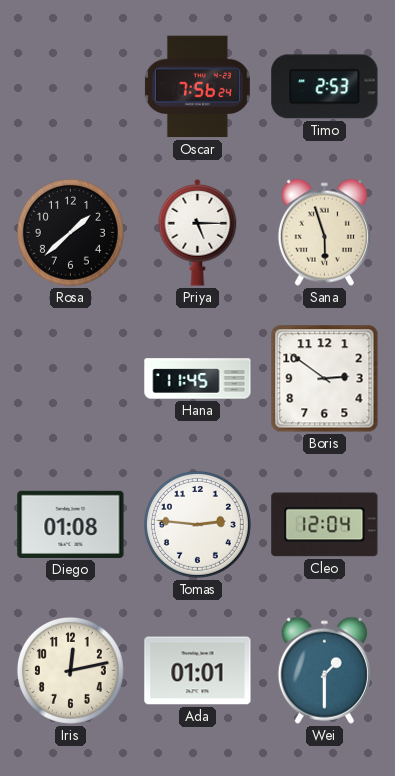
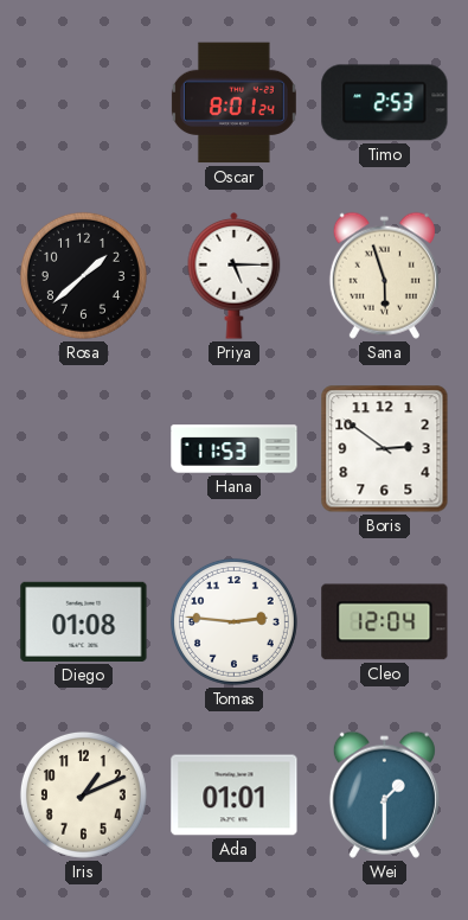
Oscar: 7:56 -> 8:01 (233, 103)
Hana: 11:45 -> 11:53 (235, 449)
Iris: 12:13 -> 1:11 (83, 794)
